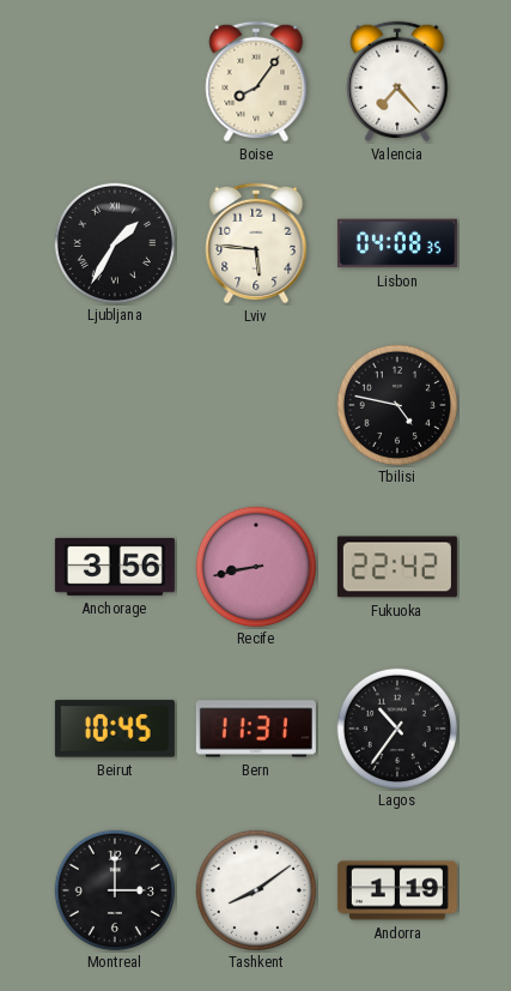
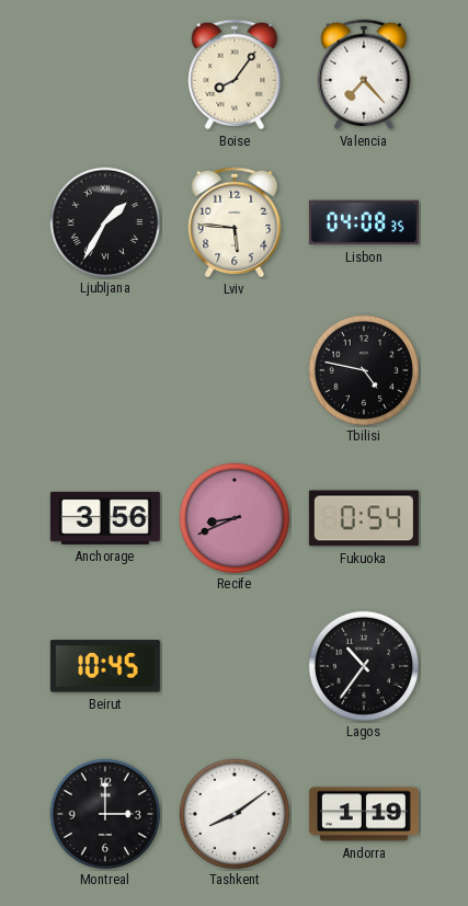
Recife: 8:43 -> 8:41 (233, 517)
Fukuoka: 22:42 -> 0:54 (364, 518)
Bern: 11:31 -> none (256, 729)
